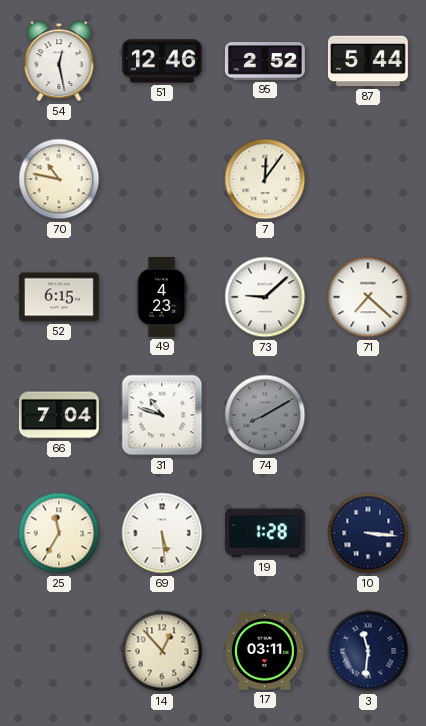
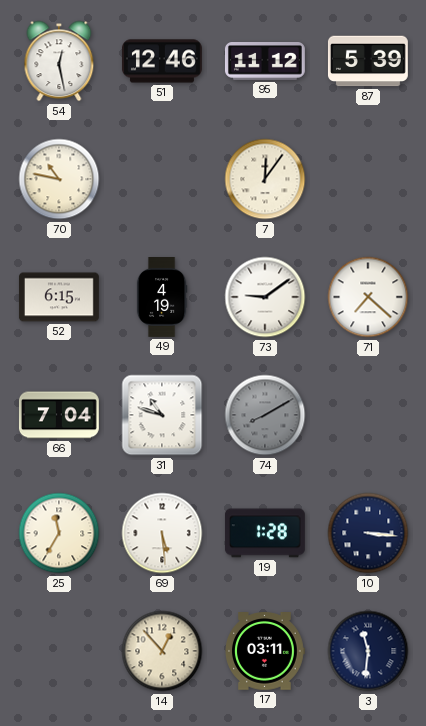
95: 2:52 -> 11:12 (265, 62)
87: 5:44 -> 5:39 (368, 61)
49: 4:23 -> 4:19 (162, 298)
73: 9:08 -> 9:09 (265, 297)
